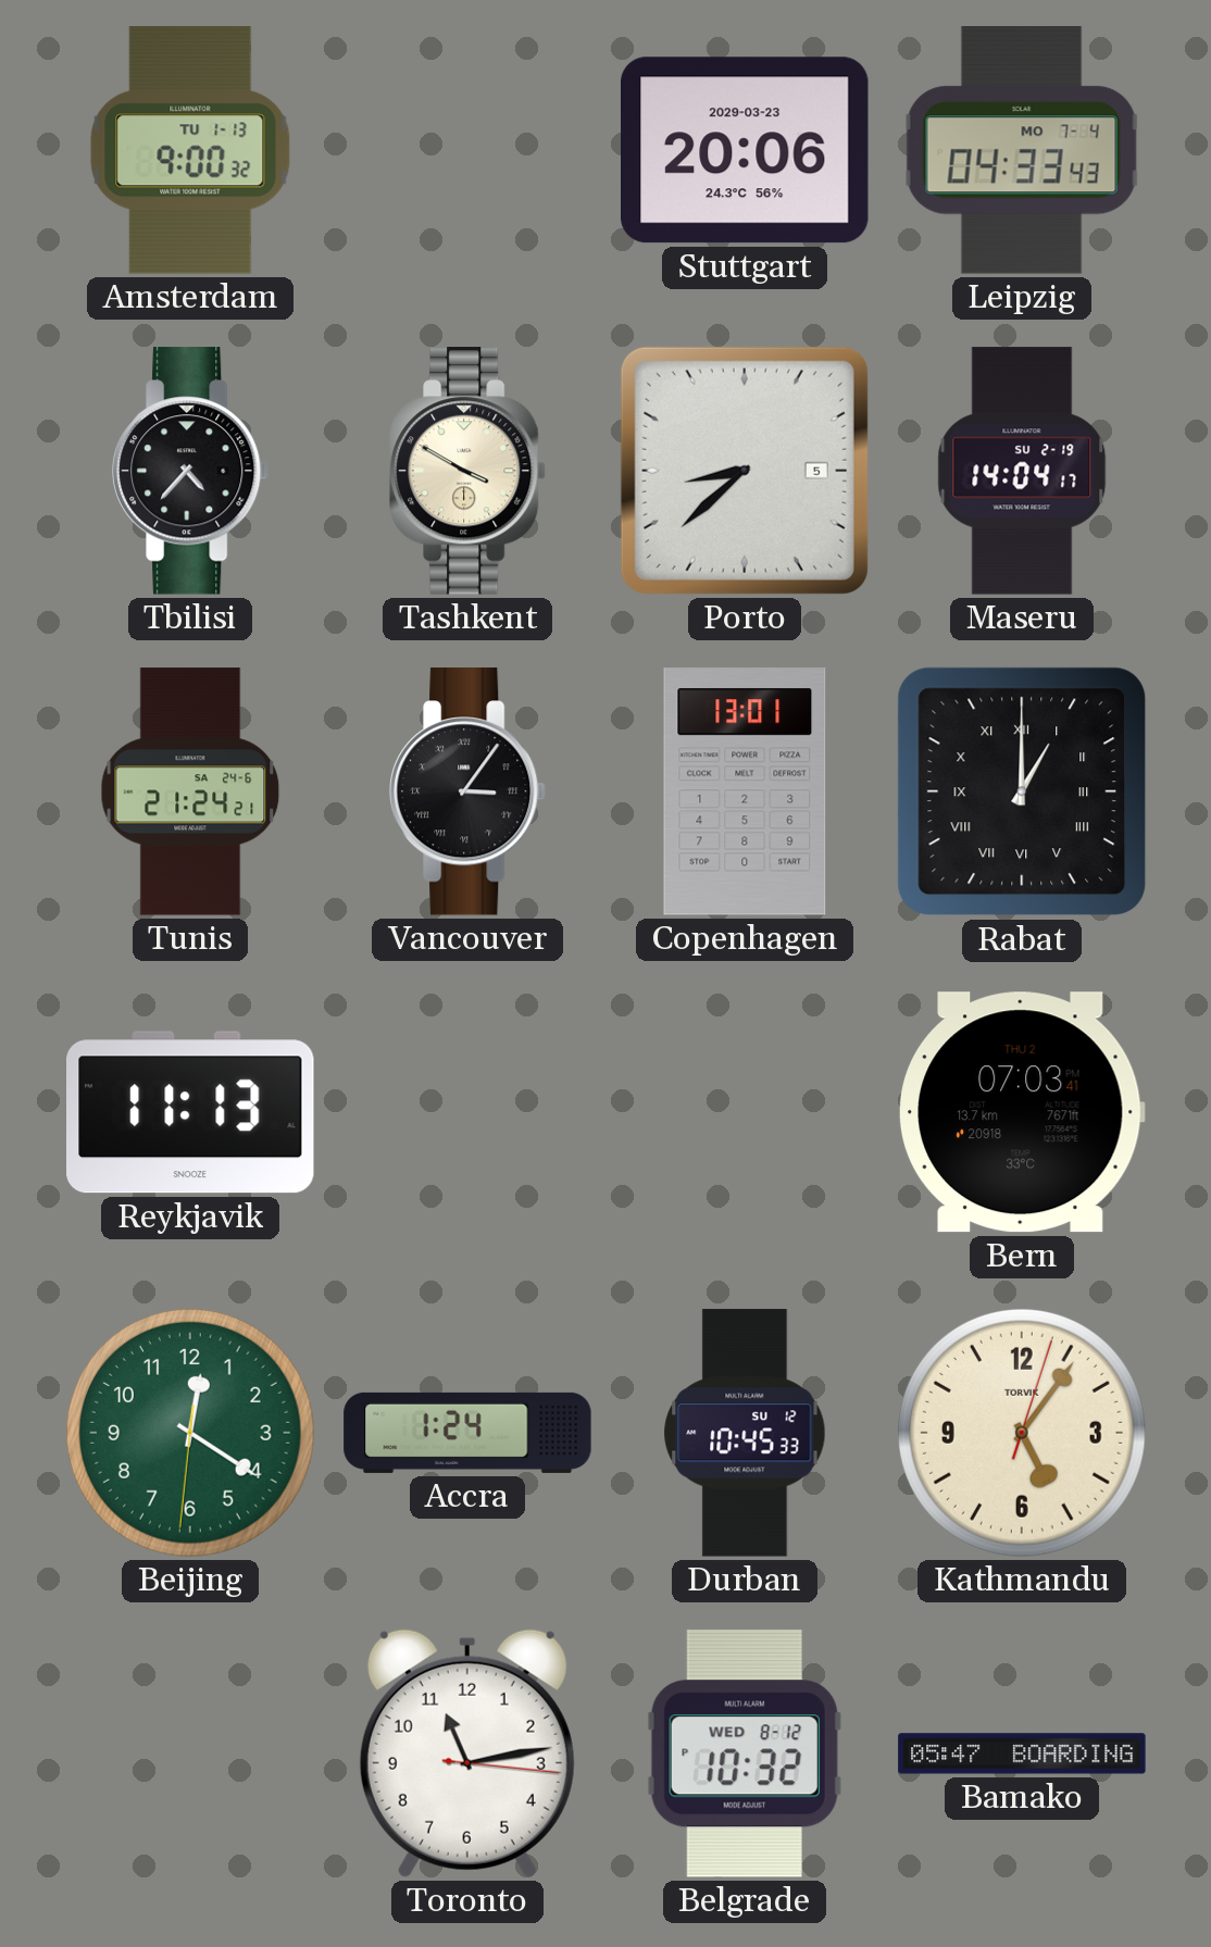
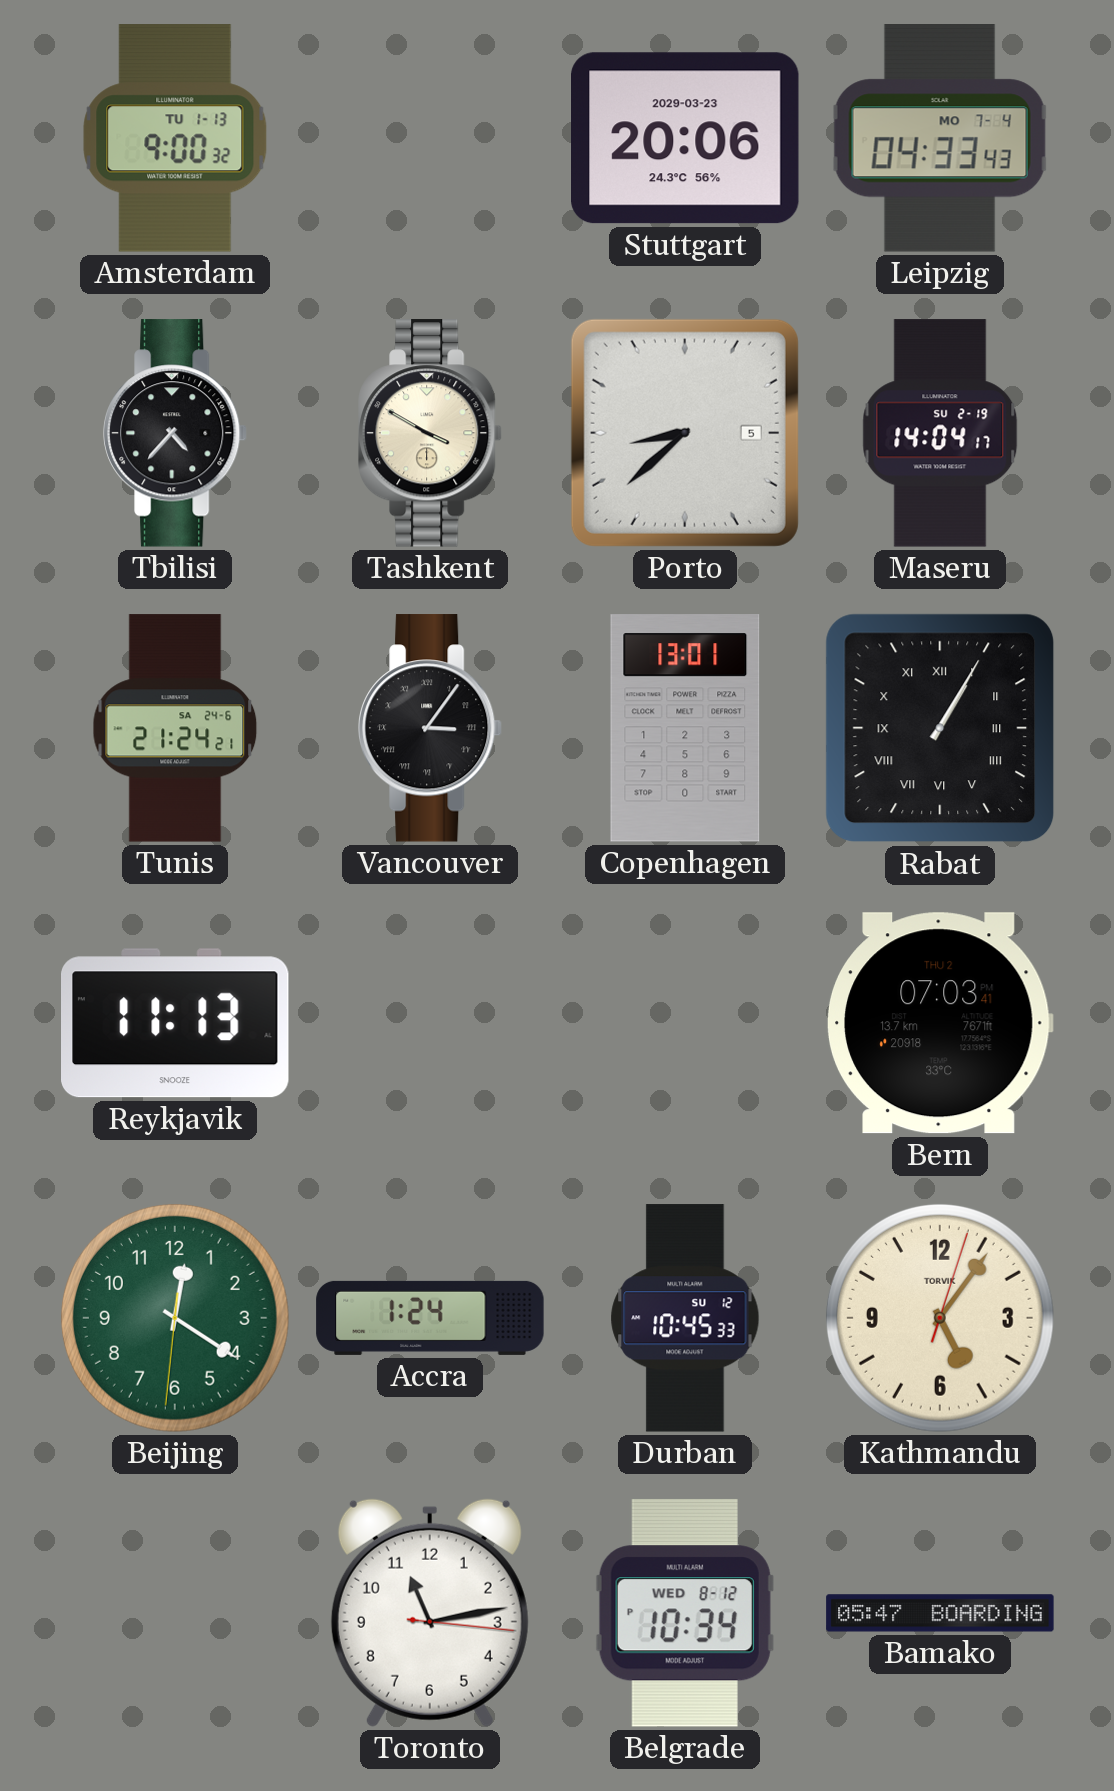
Rabat: 1:00 -> 1:05 (940, 728)
Belgrade: 10:32 -> 10:34 (685, 1613)
